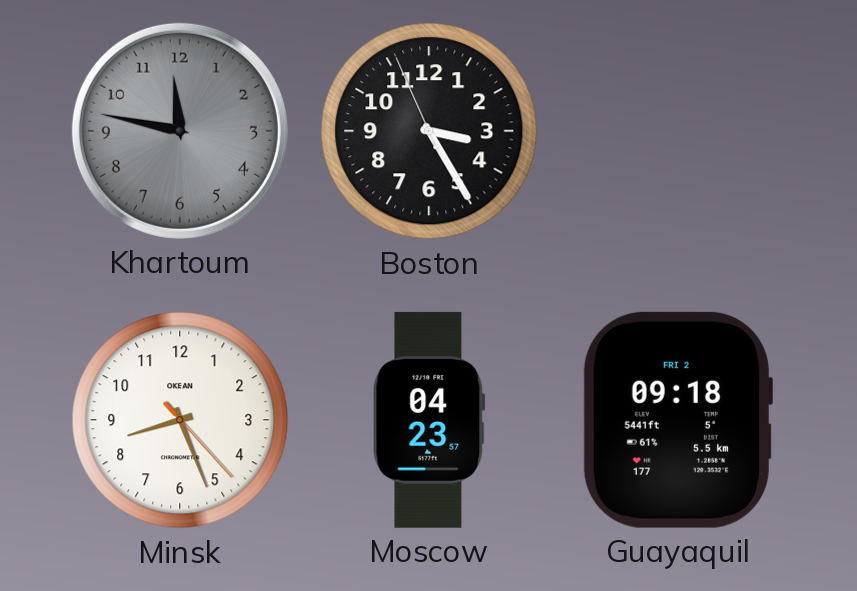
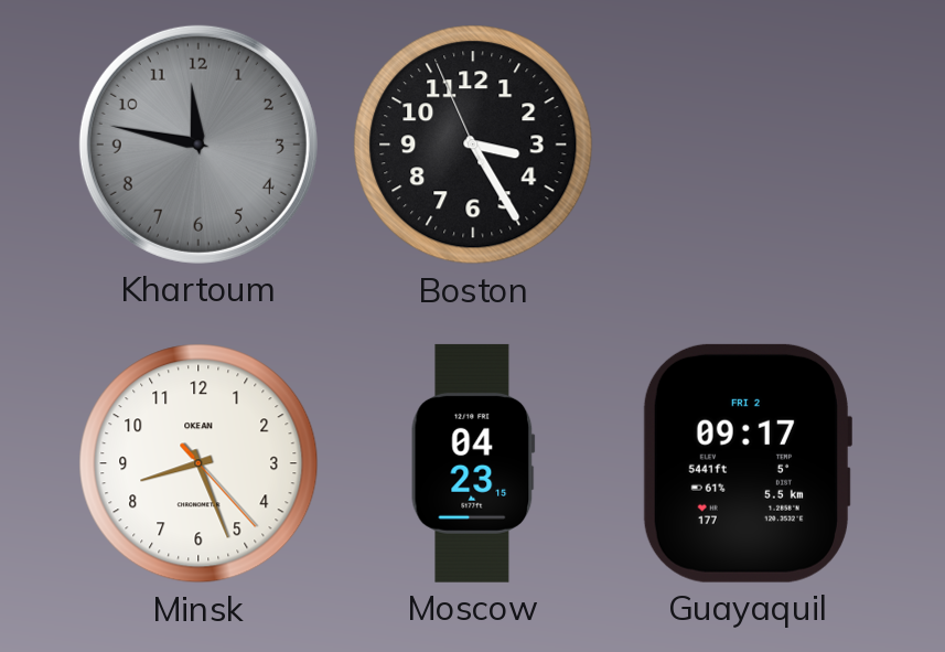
Moscow: 04:23:57 -> 04:23:15 (473, 463)
Guayaquil: 09:18 -> 09:17 (747, 463)
